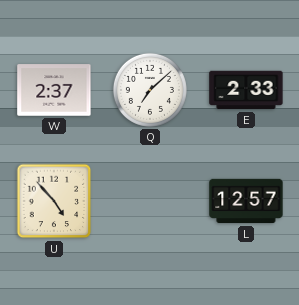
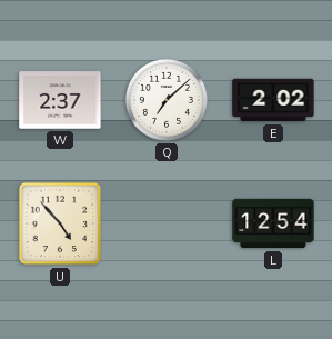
E: 2:33 -> 2:02 (273, 100)
L: 12:57 -> 12:54 (273, 223)
